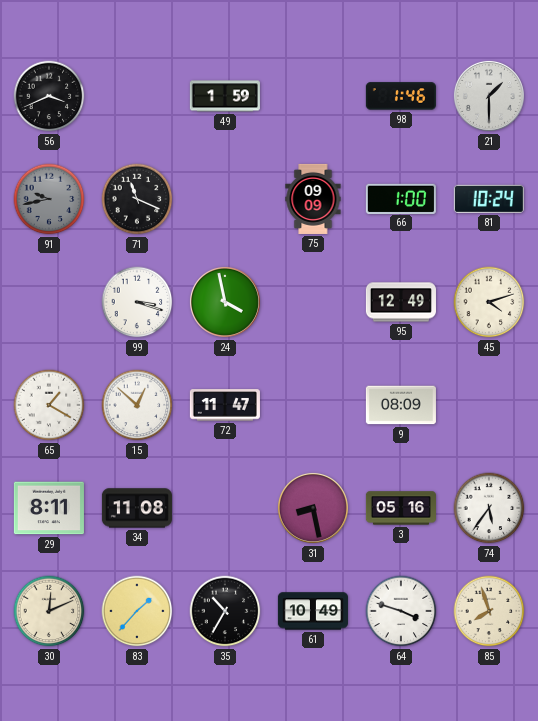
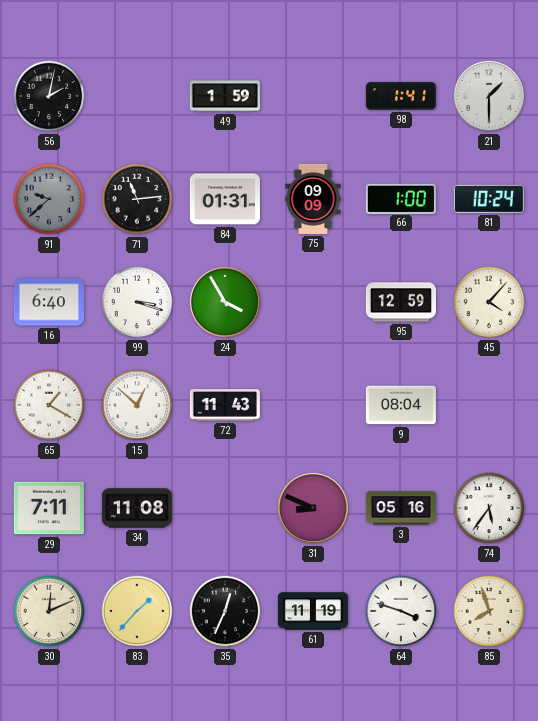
56: 3:41 -> 2:02 (49, 96)
98: 1:46 -> 1:41 (401, 96)
91: 9:43 -> 9:38 (49, 199)
71: 11:19 -> 11:14 (137, 199)
84: none -> 01:31 (225, 199)
16: none -> 6:40 (49, 302)
24: 3:58 -> 3:55 (225, 302)
95: 12:49 -> 12:59 (401, 302)
45: 4:12 -> 4:07 (489, 302)
72: 11:47 -> 11:43 (225, 405)
9: 08:09 -> 08:04 (401, 405)
29: 8:11 -> 7:11 (49, 508)
31: 8:28 -> 8:49 (313, 508)
35: 10:35 -> 12:34 (225, 611)
61: 10:49 -> 11:19 (313, 611)
